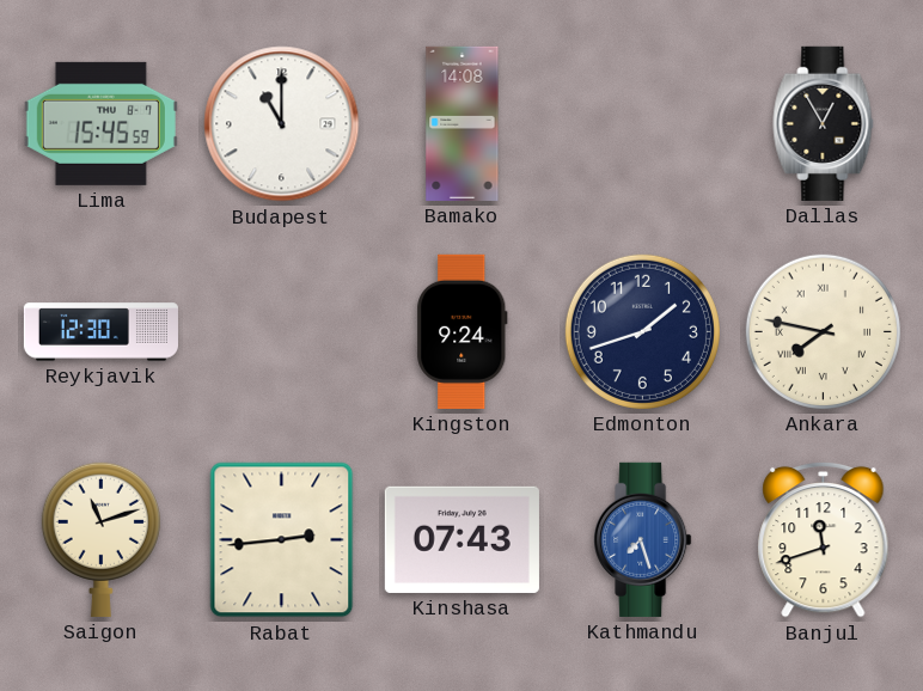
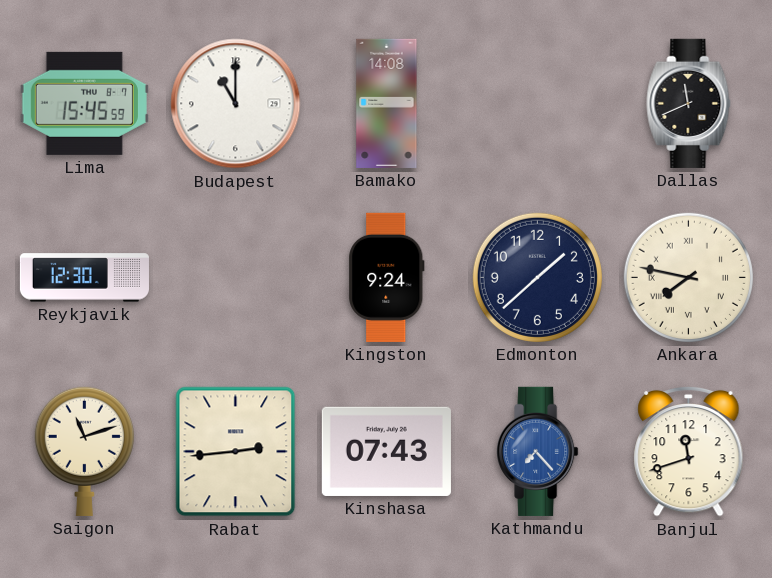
Dallas: 12:55 -> 11:41 (689, 103)
Edmonton: 1:42 -> 1:38 (537, 277)
Kathmandu: 7:27 -> 7:23 (538, 451)
